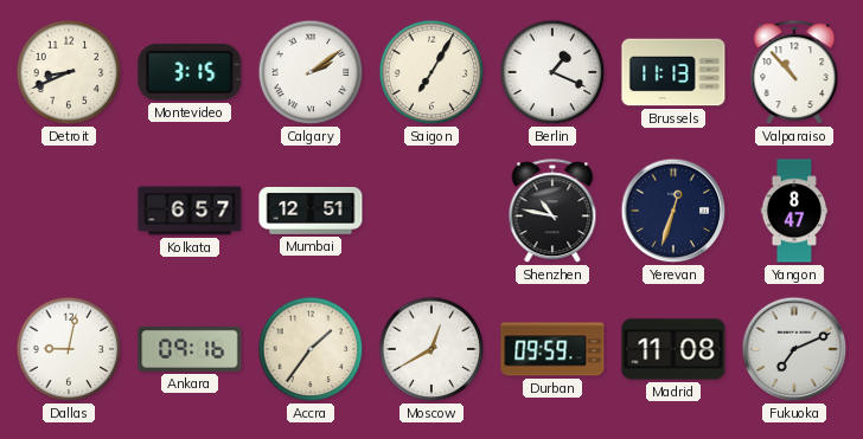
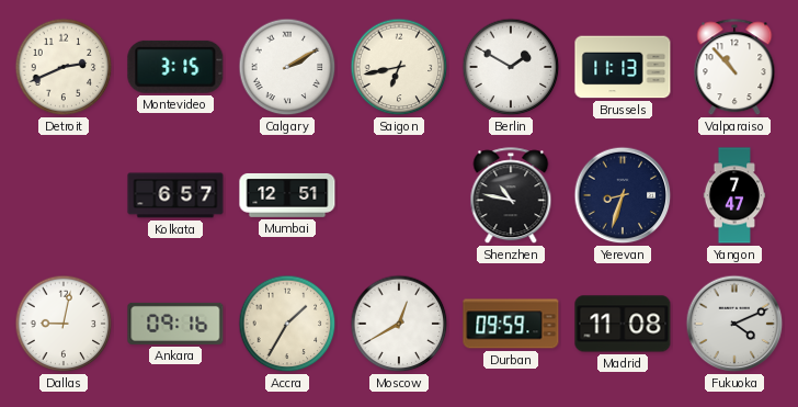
Detroit: 8:41 -> 2:41 (64, 67)
Calgary: 2:09 -> 2:10 (287, 67)
Saigon: 7:05 -> 6:43 (399, 67)
Berlin: 1:19 -> 1:50 (511, 67)
Yerevan: 12:33 -> 8:33 (623, 195)
Yangon: 8:47 -> 7:47 (734, 195)
Accra: 1:36 -> 1:35 (287, 324)
Fukuoka: 7:11 -> 4:11 (734, 324)
